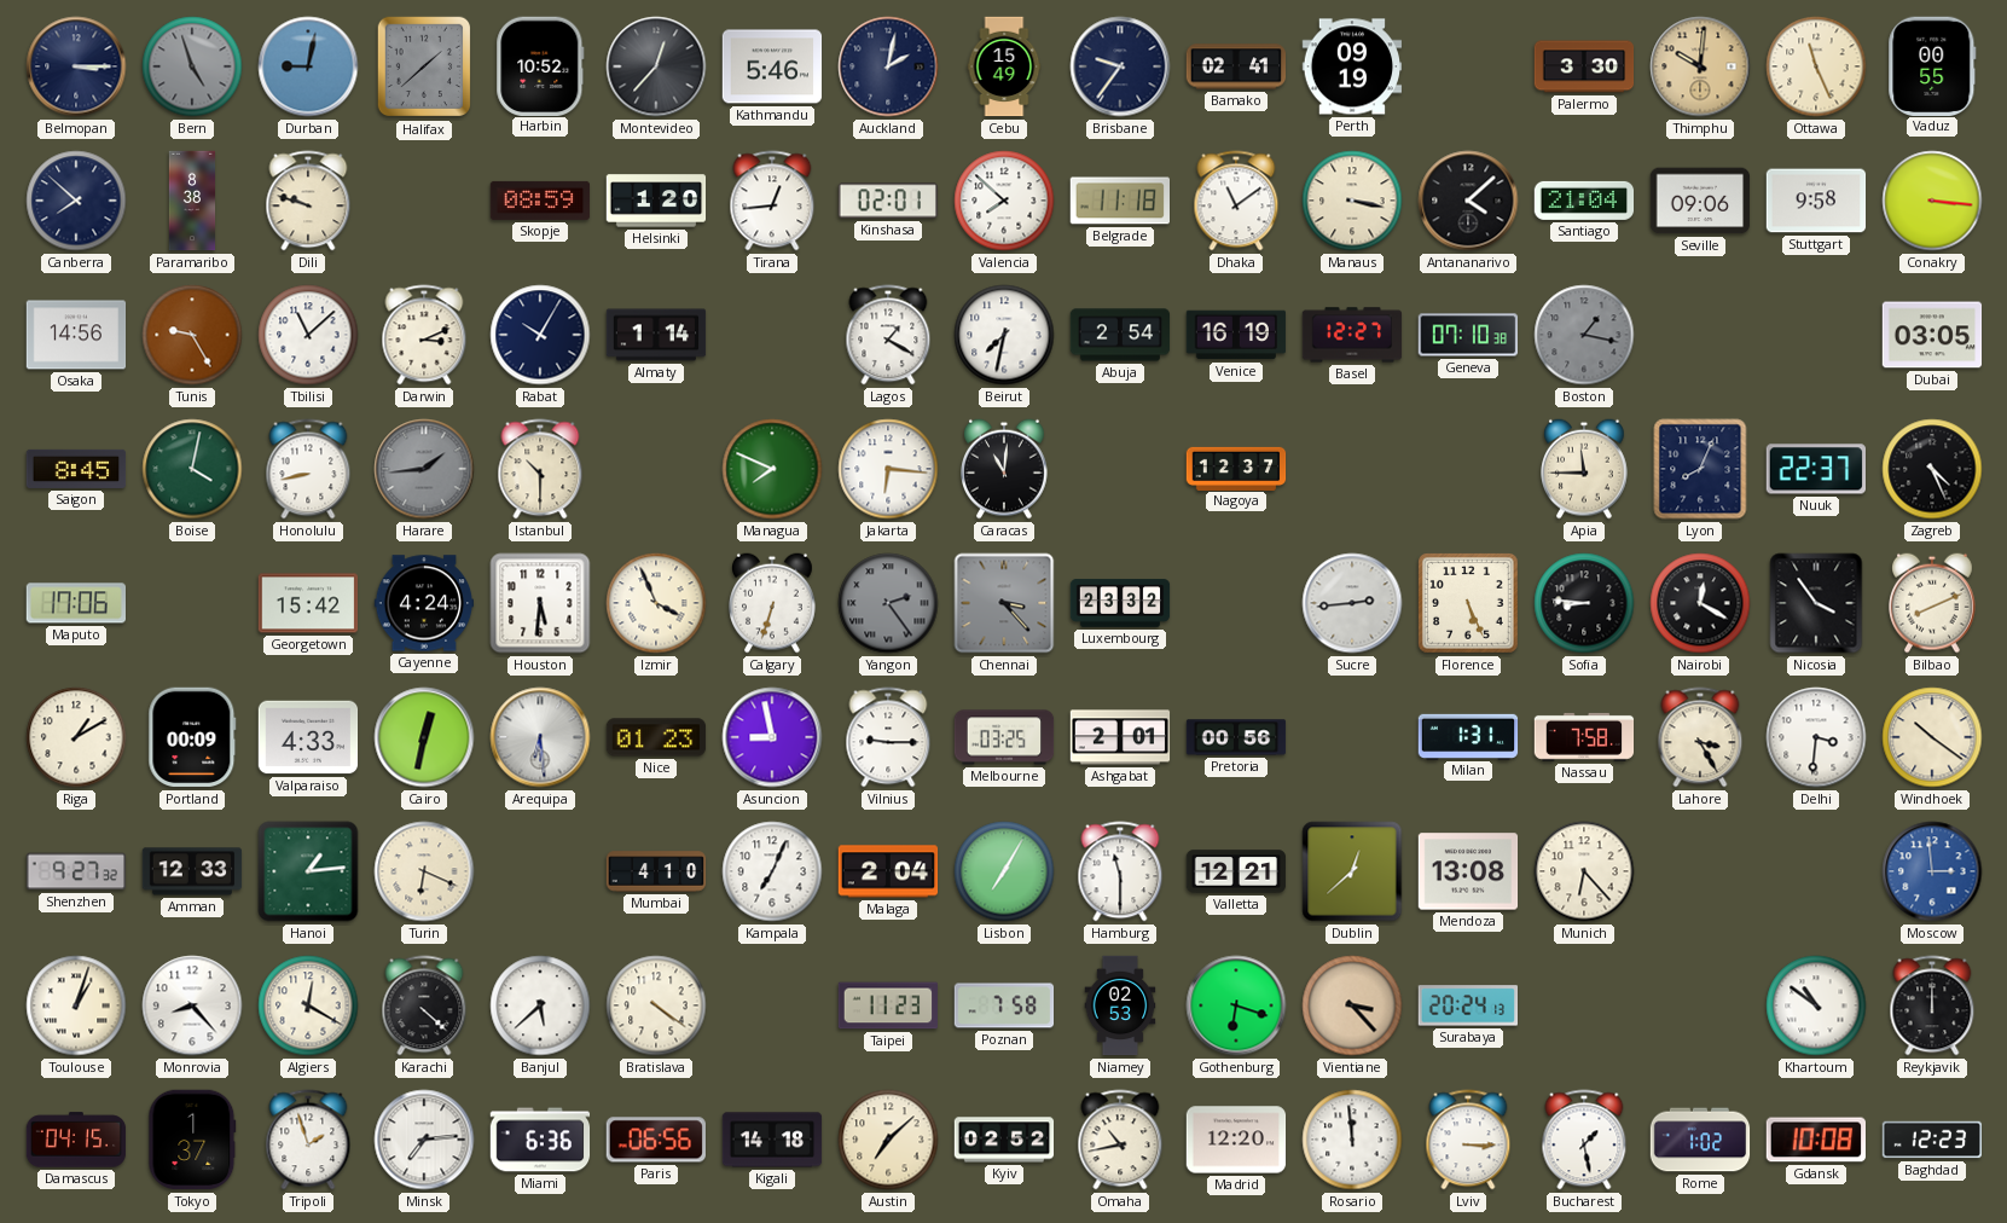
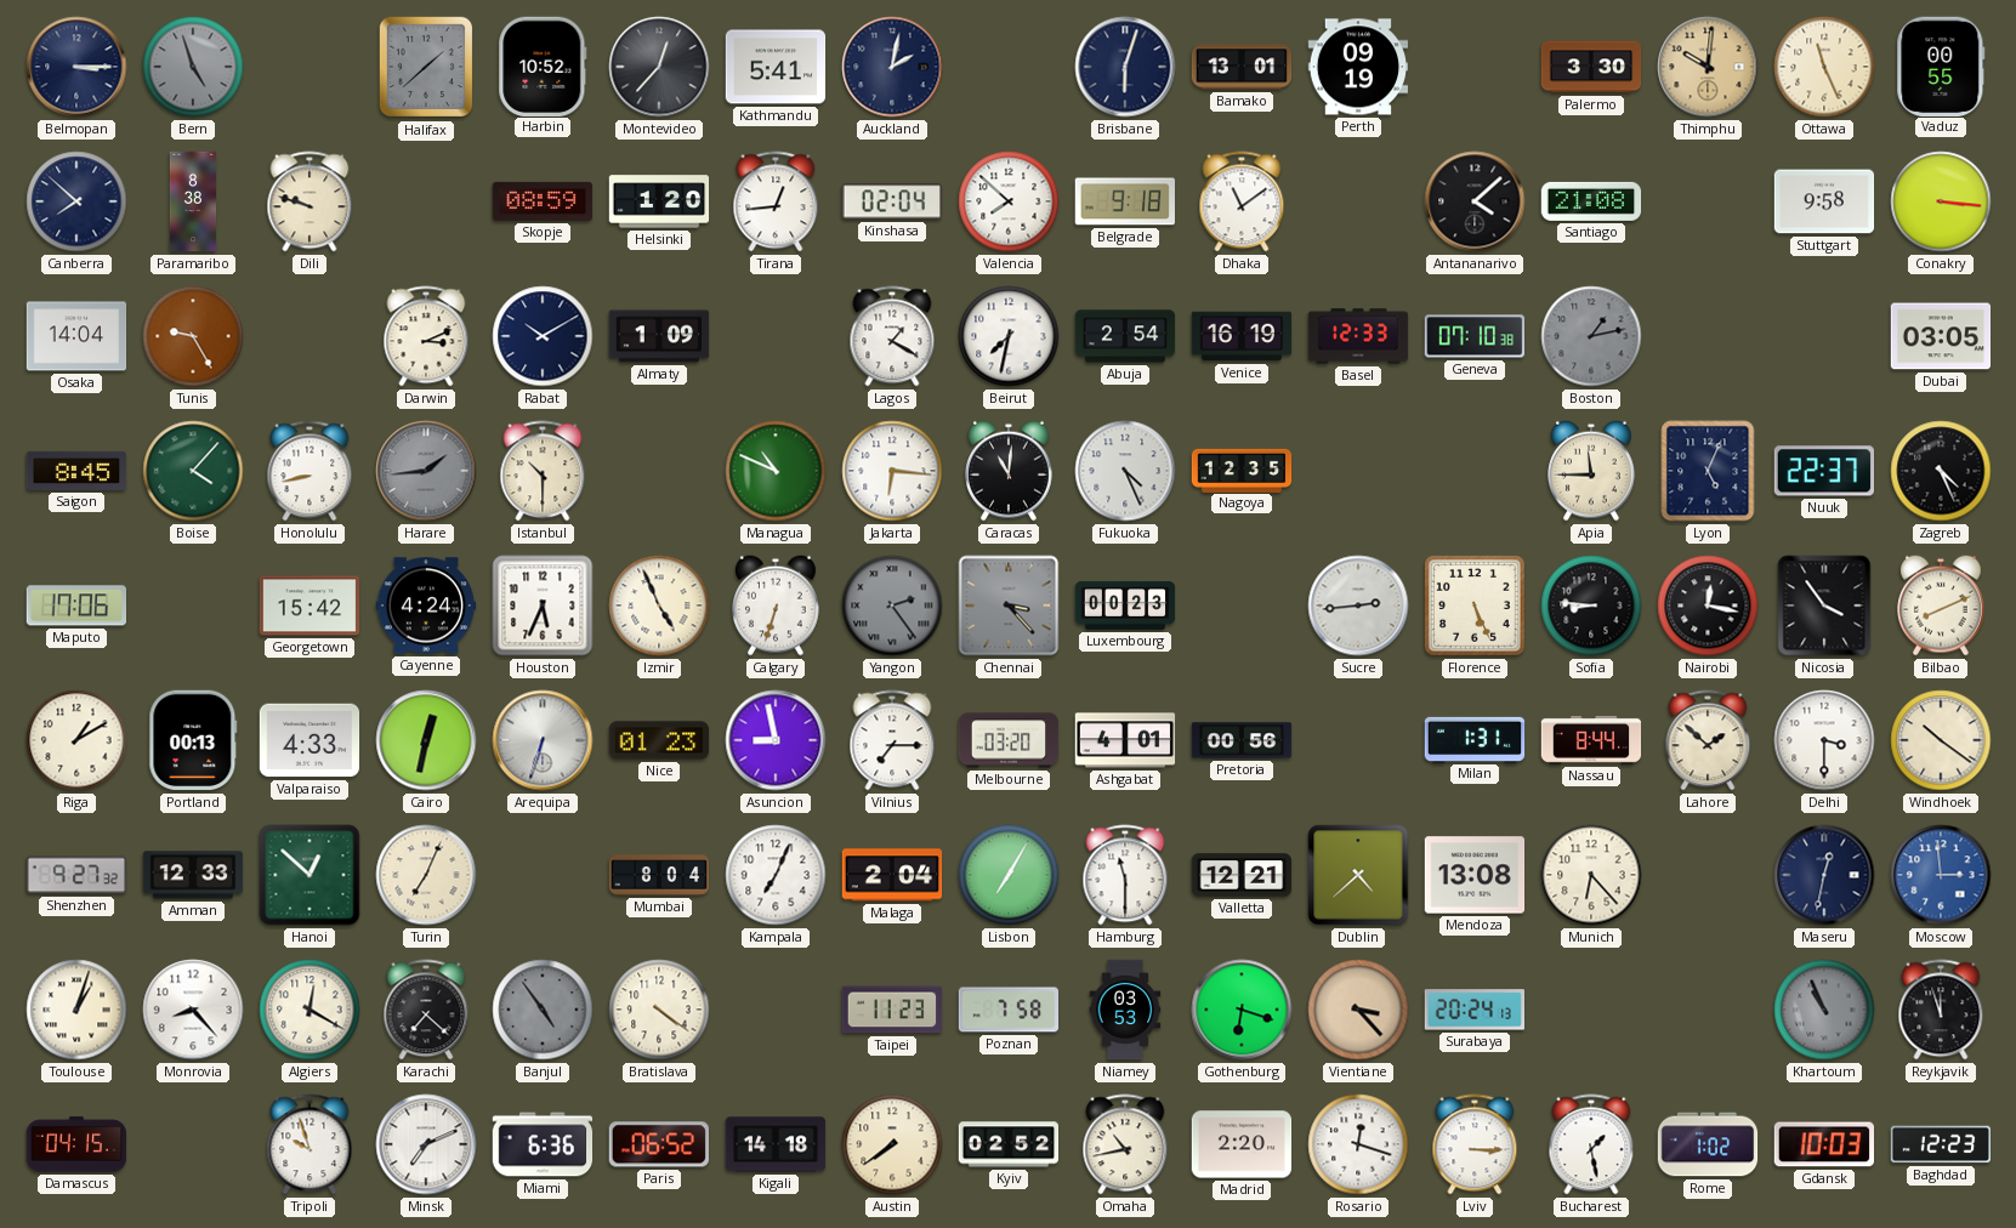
Durban: 9:02 -> none (308, 66)
Kathmandu: 5:46 -> 5:41 (776, 67)
Cebu: 15:49 -> none (1004, 66)
Brisbane: 9:36 -> 6:03 (1125, 67)
Bamako: 02:41 -> 13:01 (1242, 67)
Kinshasa: 02:01 -> 02:04 (891, 201)
Belgrade: 11:18 -> 9:18 (1124, 201)
Manaus: 3:17 -> none (1352, 201)
Santiago: 21:04 -> 21:08 (1591, 201)
Seville: 09:06 -> none (1700, 201)
Osaka: 14:56 -> 14:04 (76, 336)
Tbilisi: 11:08 -> none (308, 335)
Rabat: 10:05 -> 10:10 (543, 336)
Almaty: 1:14 -> 1:09 (659, 336)
Basel: 12:27 -> 12:33 (1358, 336)
Boston: 1:17 -> 1:13 (1591, 336)
Boise: 4:02 -> 4:07 (193, 471)
Managua: 7:49 -> 10:49 (776, 471)
Fukuoka: none -> 4:26 (1125, 471)
Nagoya: 12:37 -> 12:35 (1242, 470)
Lyon: 8:04 -> 5:04 (1708, 471)
Houston: 5:31 -> 5:34 (543, 606)
Izmir: 3:56 -> 4:56 (659, 606)
Luxembourg: 23:32 -> 00:23 (1125, 606)
Nairobi: 12:20 -> 12:17 (1708, 606)
Portland: 00:09 -> 00:13 (193, 740)
Arequipa: 6:29 -> 6:33 (543, 740)
Vilnius: 9:15 -> 7:15 (892, 740)
Melbourne: 03:25 -> 03:20 (1009, 740)
Ashgabat: 2:01 -> 4:01 (1125, 740)
Nassau: 7:58 -> 8:44 (1591, 740)
Lahore: 3:25 -> 1:52 (1708, 740)
Delhi: 3:31 -> 3:30 (1824, 740)
Hanoi: 1:14 -> 12:52 (310, 875)
Turin: 6:19 -> 7:04 (426, 875)
Mumbai: 4:10 -> 8:04 (659, 875)
Dublin: 12:38 -> 4:38 (1358, 875)
Maseru: none -> 12:32 (1824, 875)
Karachi: 4:22 -> 7:22 (426, 1010)
Banjul: 5:38 -> 4:54 (543, 1010)
Banjul dial: white -> grey (543, 1010)
Niamey: 02:53 -> 03:53 (1125, 1010)
Khartoum: 10:51 -> 10:56 (1824, 1010)
Khartoum dial: white -> grey (1824, 1010)
Reykjavik: 12:00 -> 11:57 (1941, 1010)
Tokyo: 1:37 -> none (192, 1140)
Tripoli: 1:57 -> 9:57 (310, 1144)
Minsk: 7:14 -> 7:11 (426, 1144)
Paris: 06:56 -> 06:52 (659, 1144)
Austin: 7:08 -> 7:39 (892, 1144)
Madrid: 12:20 -> 2:20 (1242, 1144)
Rosario: 11:59 -> 12:18 (1358, 1144)
Gdansk: 10:08 -> 10:03 (1823, 1144)
